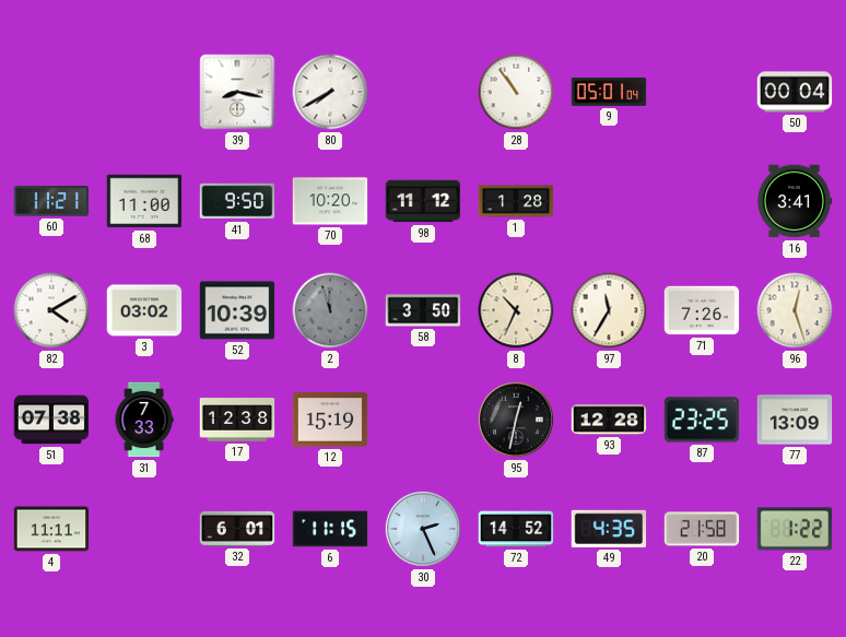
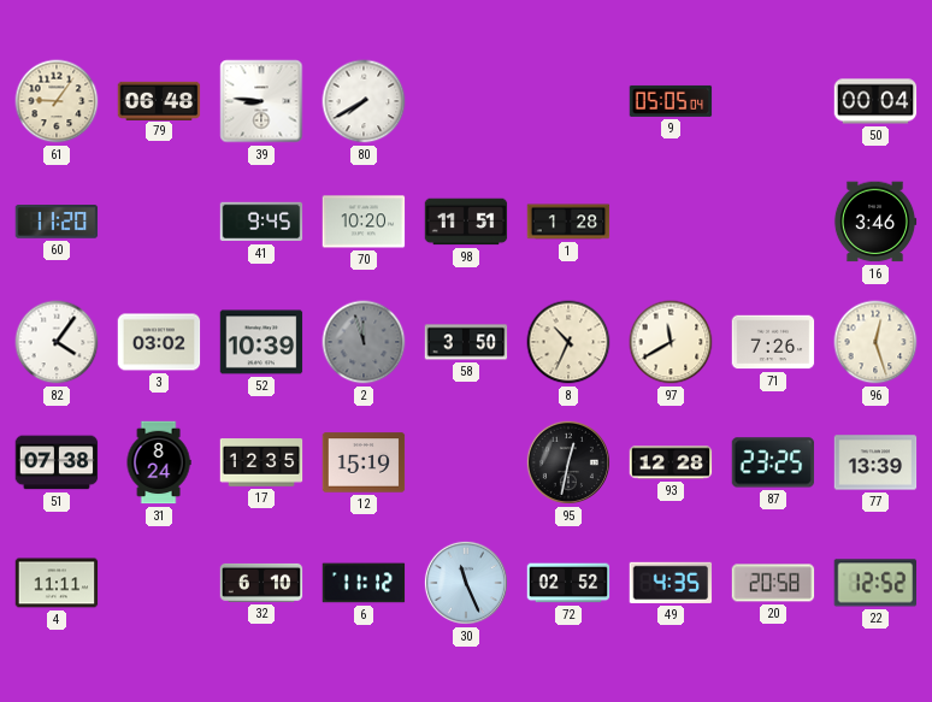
61: none -> 9:06 (57, 101)
79: none -> 06:48 (159, 100)
39: 8:17 -> 8:46 (261, 101)
28: 10:54 -> none (516, 92)
9: 05:01 -> 05:05 (671, 101)
60: 11:21 -> 11:20 (57, 222)
68: 11:00 -> none (144, 201)
41: 9:50 -> 9:45 (261, 222)
98: 11:12 -> 11:51 (466, 222)
16: 3:41 -> 3:46 (875, 222)
82: 4:10 -> 4:06 (57, 342)
97: 11:35 -> 11:40 (671, 342)
31: 7:33 -> 8:24 (159, 462)
17: 12:38 -> 12:35 (261, 462)
77: 13:09 -> 13:39 (875, 462)
32: 6:01 -> 6:10 (261, 583)
6: 11:15 -> 11:12 (364, 583)
30: 2:26 -> 11:26 (466, 583)
72: 14:52 -> 02:52 (568, 583)
20: 21:58 -> 20:58 (773, 583)
22: 1:22 -> 12:52 (875, 583)
